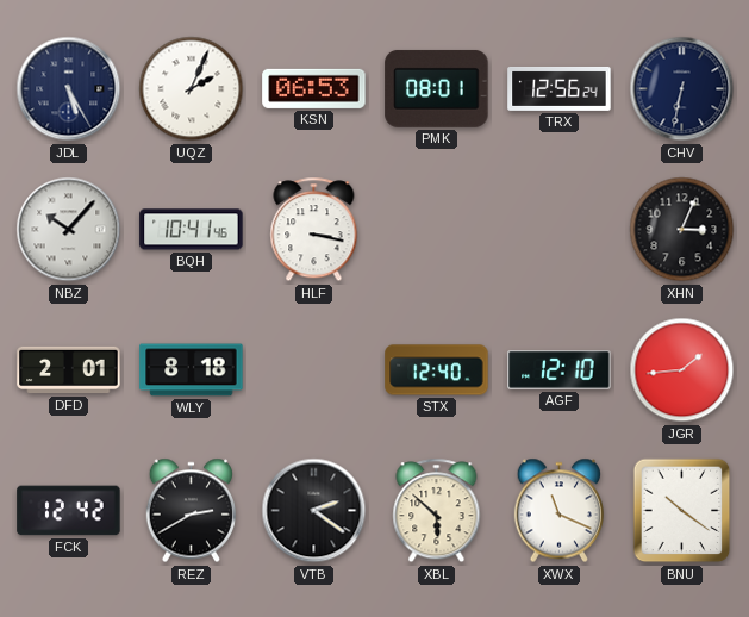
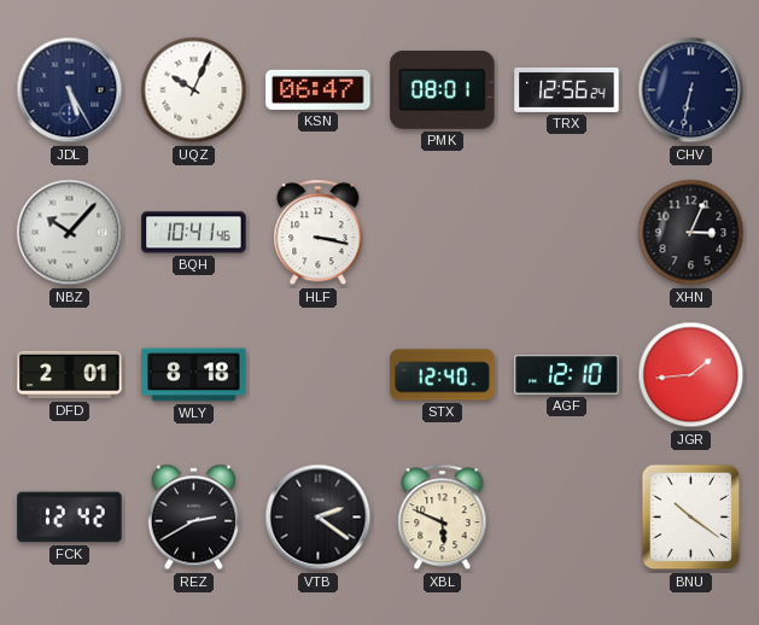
UQZ: 2:04 -> 10:04 (194, 90)
KSN: 06:53 -> 06:47 (319, 89)
XBL: 5:52 -> 5:49 (443, 518)
XWX: 11:19 -> none (558, 511)
